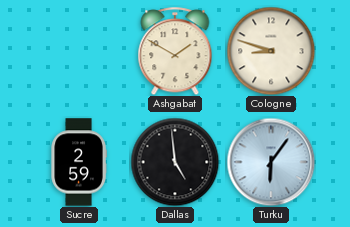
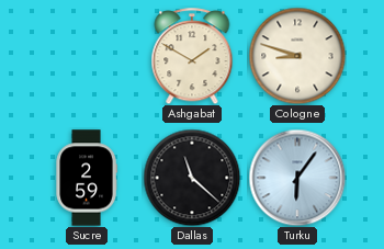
Dallas: 4:59 -> 11:22 (192, 178)
